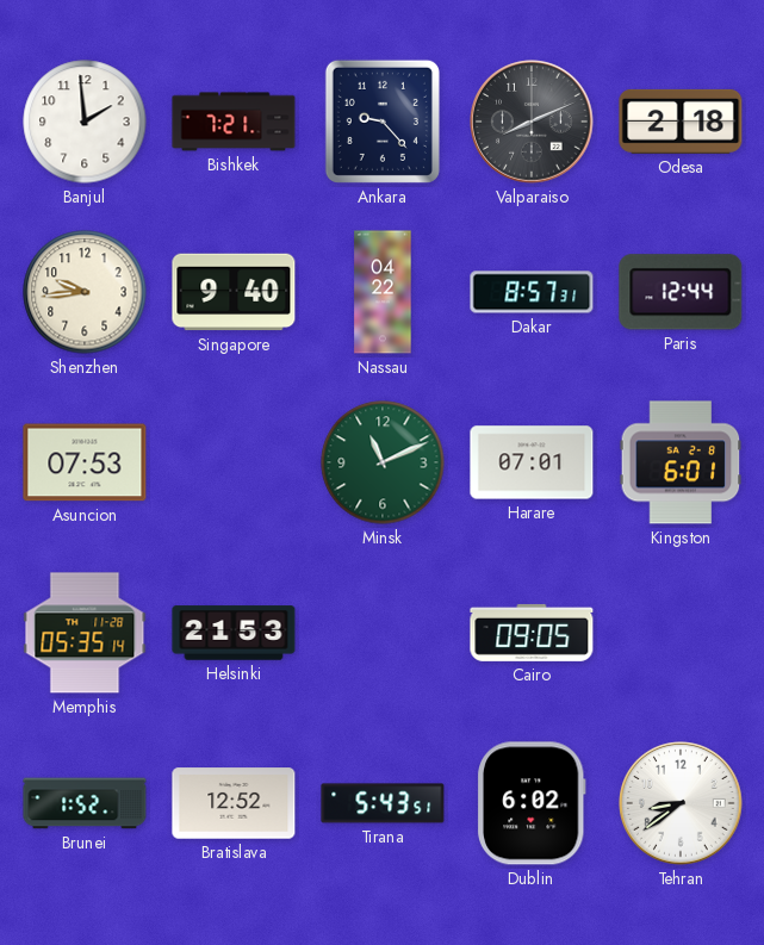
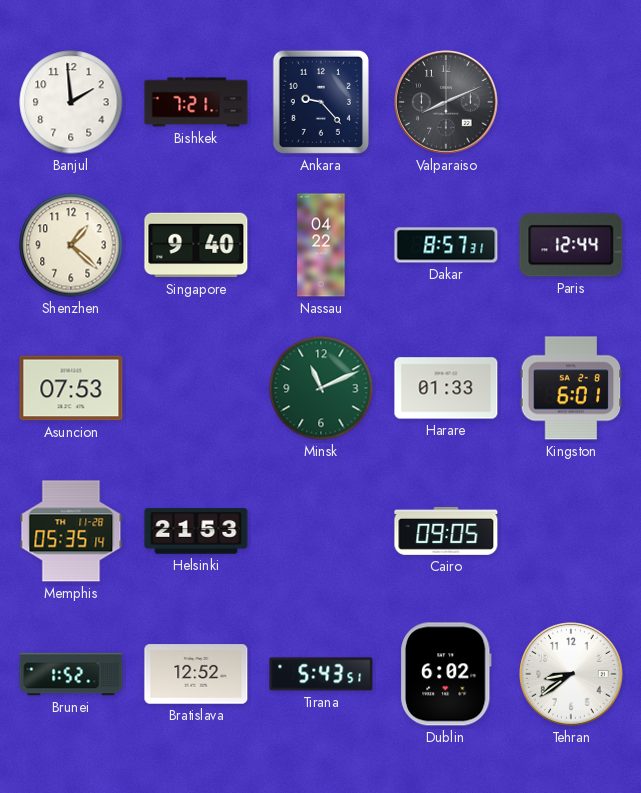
Odesa: 2:18 -> none (681, 122)
Shenzhen: 9:44 -> 1:22 (71, 245)
Harare: 07:01 -> 01:33 (446, 388)
